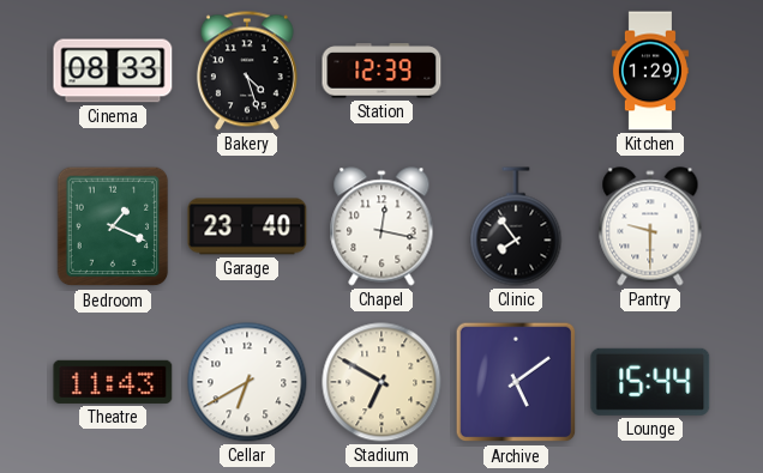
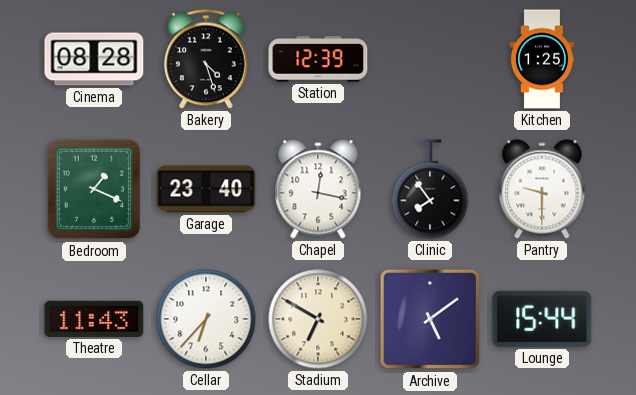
Cinema: 08:33 -> 08:28 (94, 59)
Kitchen: 1:29 -> 1:25 (542, 59)
Cellar: 6:40 -> 6:37 (206, 319)
